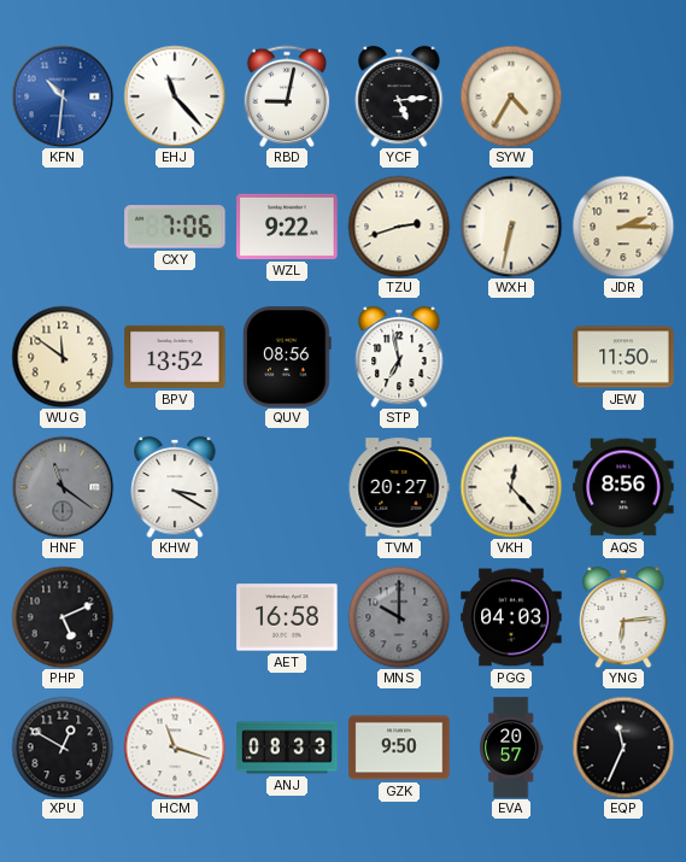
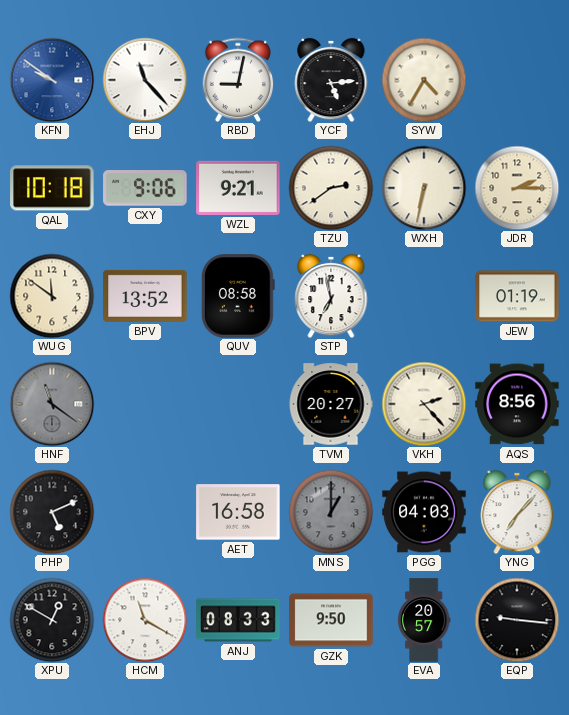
KFN: 10:31 -> 9:51 (52, 80)
QAL: none -> 10:18 (52, 188)
CXY: 7:06 -> 9:06 (145, 188)
WZL: 9:22 -> 9:21 (238, 188)
TZU: 2:42 -> 2:39 (331, 188)
QUV: 08:56 -> 08:58 (239, 296)
JEW: 11:50 -> 01:19 (517, 296)
KHW: 3:20 -> none (175, 487)
VKH: 12:23 -> 2:23 (424, 404)
MNS: 10:00 -> 1:00 (331, 512)
YNG: 6:14 -> 7:07 (517, 512)
HCM: 11:18 -> 11:20 (145, 620)
EQP: 11:34 -> 9:16 (517, 620)
